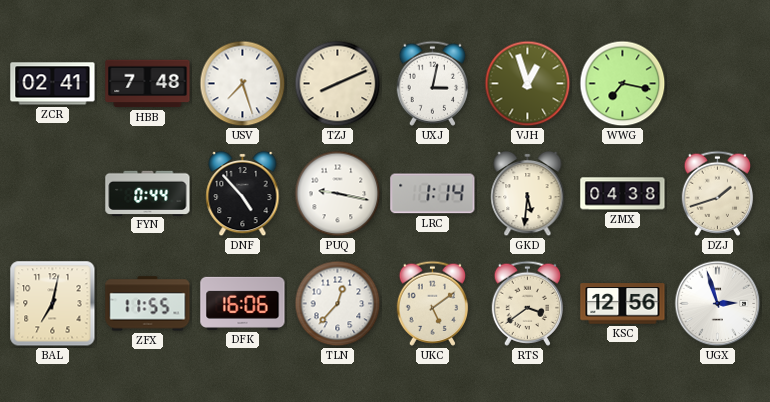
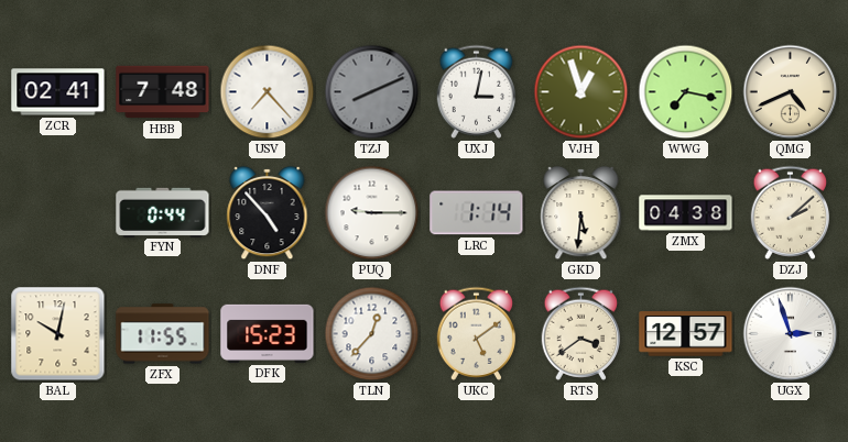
USV: 7:27 -> 7:23 (268, 92)
TZJ dial: cream -> grey (372, 92)
QMG: none -> 4:41 (791, 92)
PUQ: 9:17 -> 9:15 (372, 213)
DZJ: 1:42 -> 2:08 (791, 212)
BAL: 7:02 -> 10:02 (58, 334)
DFK: 16:06 -> 15:23 (268, 333)
KSC: 12:56 -> 12:57 (686, 334)
